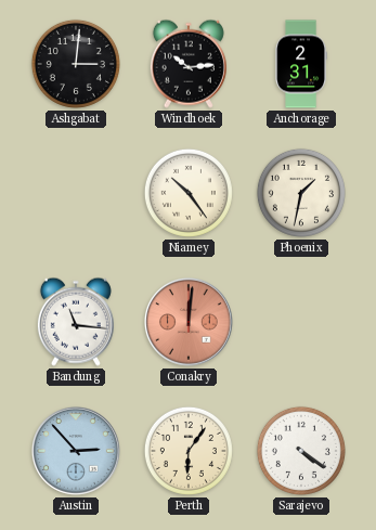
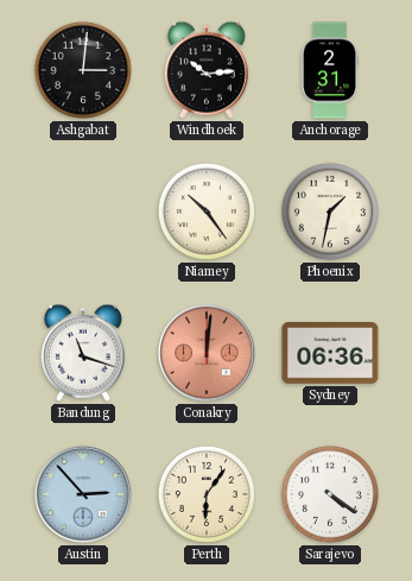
Bandung: 11:16 -> 11:18 (83, 353)
Sydney: none -> 06:36 (330, 354)
